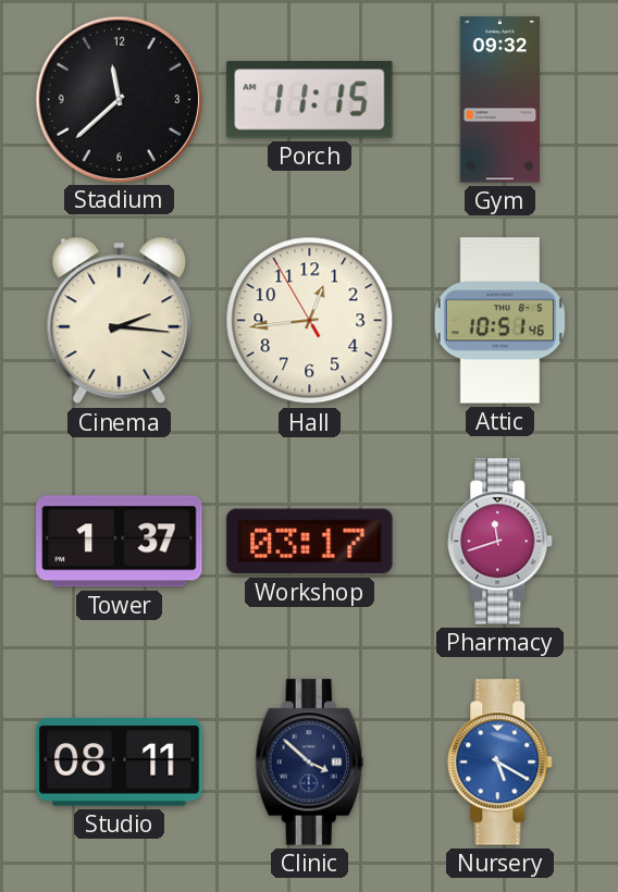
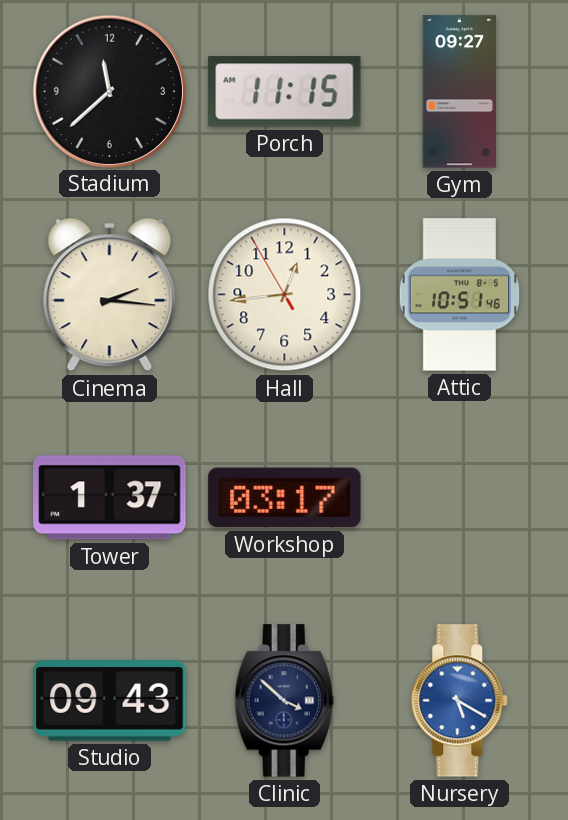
Gym: 09:32 -> 09:27 (460, 92)
Pharmacy: 11:42 -> none (500, 542)
Studio: 08:11 -> 09:43 (110, 701)
